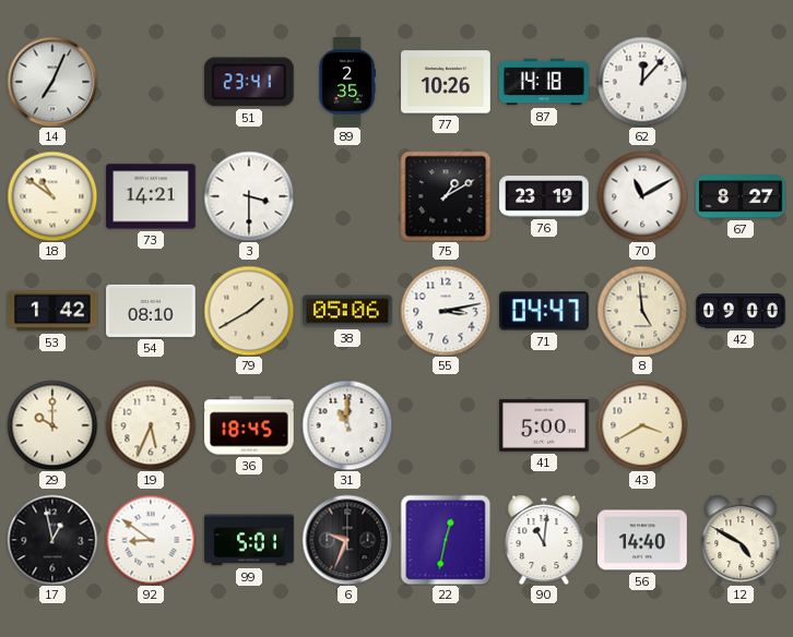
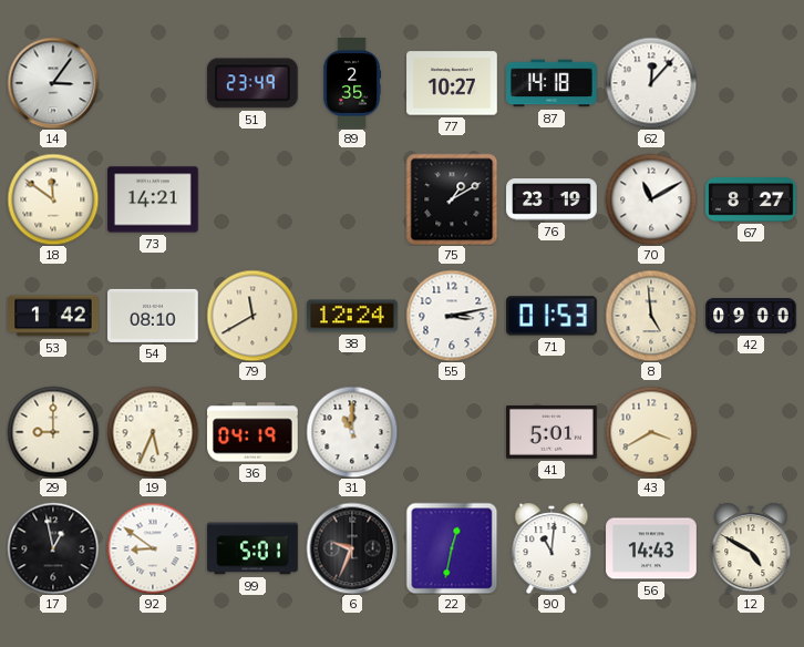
14: 7:04 -> 3:06 (53, 83)
51: 23:41 -> 23:49 (252, 83)
77: 10:26 -> 10:27 (452, 83)
18: 10:51 -> 11:51 (53, 199)
3: 3:30 -> none (249, 196)
79: 1:40 -> 11:40 (252, 316)
38: 05:06 -> 12:24 (353, 316)
71: 04:47 -> 01:53 (553, 316)
29: 10:00 -> 9:00 (53, 432)
36: 18:45 -> 04:19 (254, 432)
41: 5:00 -> 5:01 (552, 432)
56: 14:40 -> 14:43 (651, 548)
